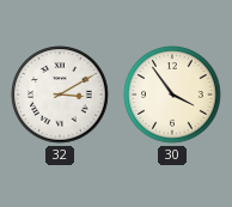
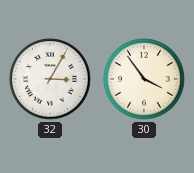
32: 3:10 -> 3:05 (50, 79)
